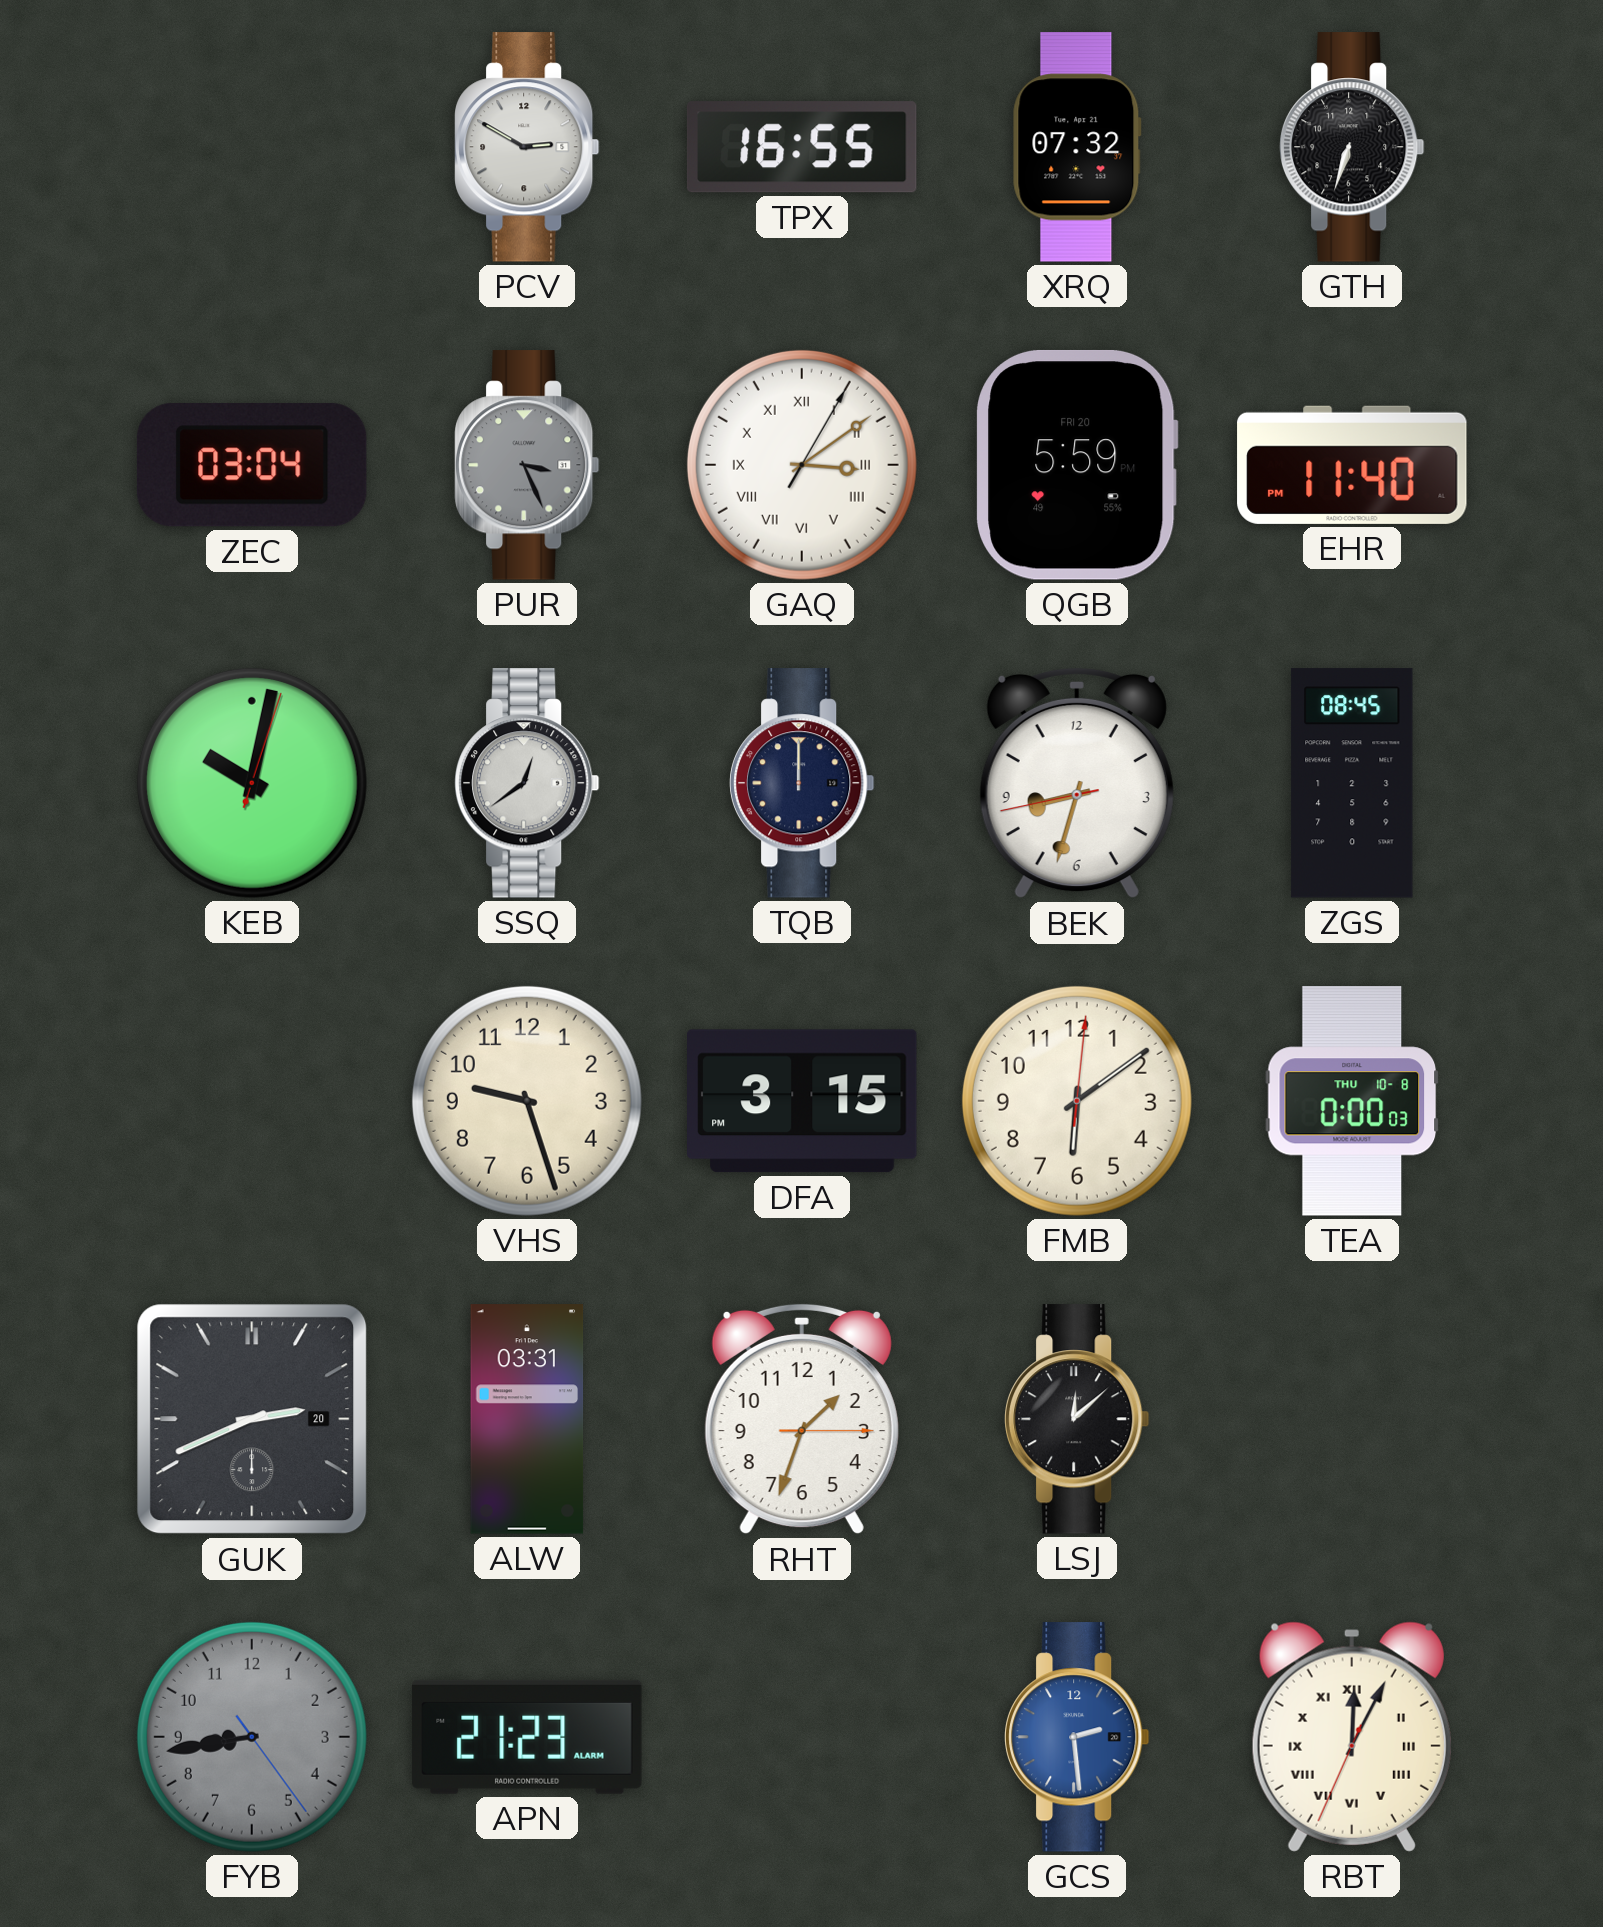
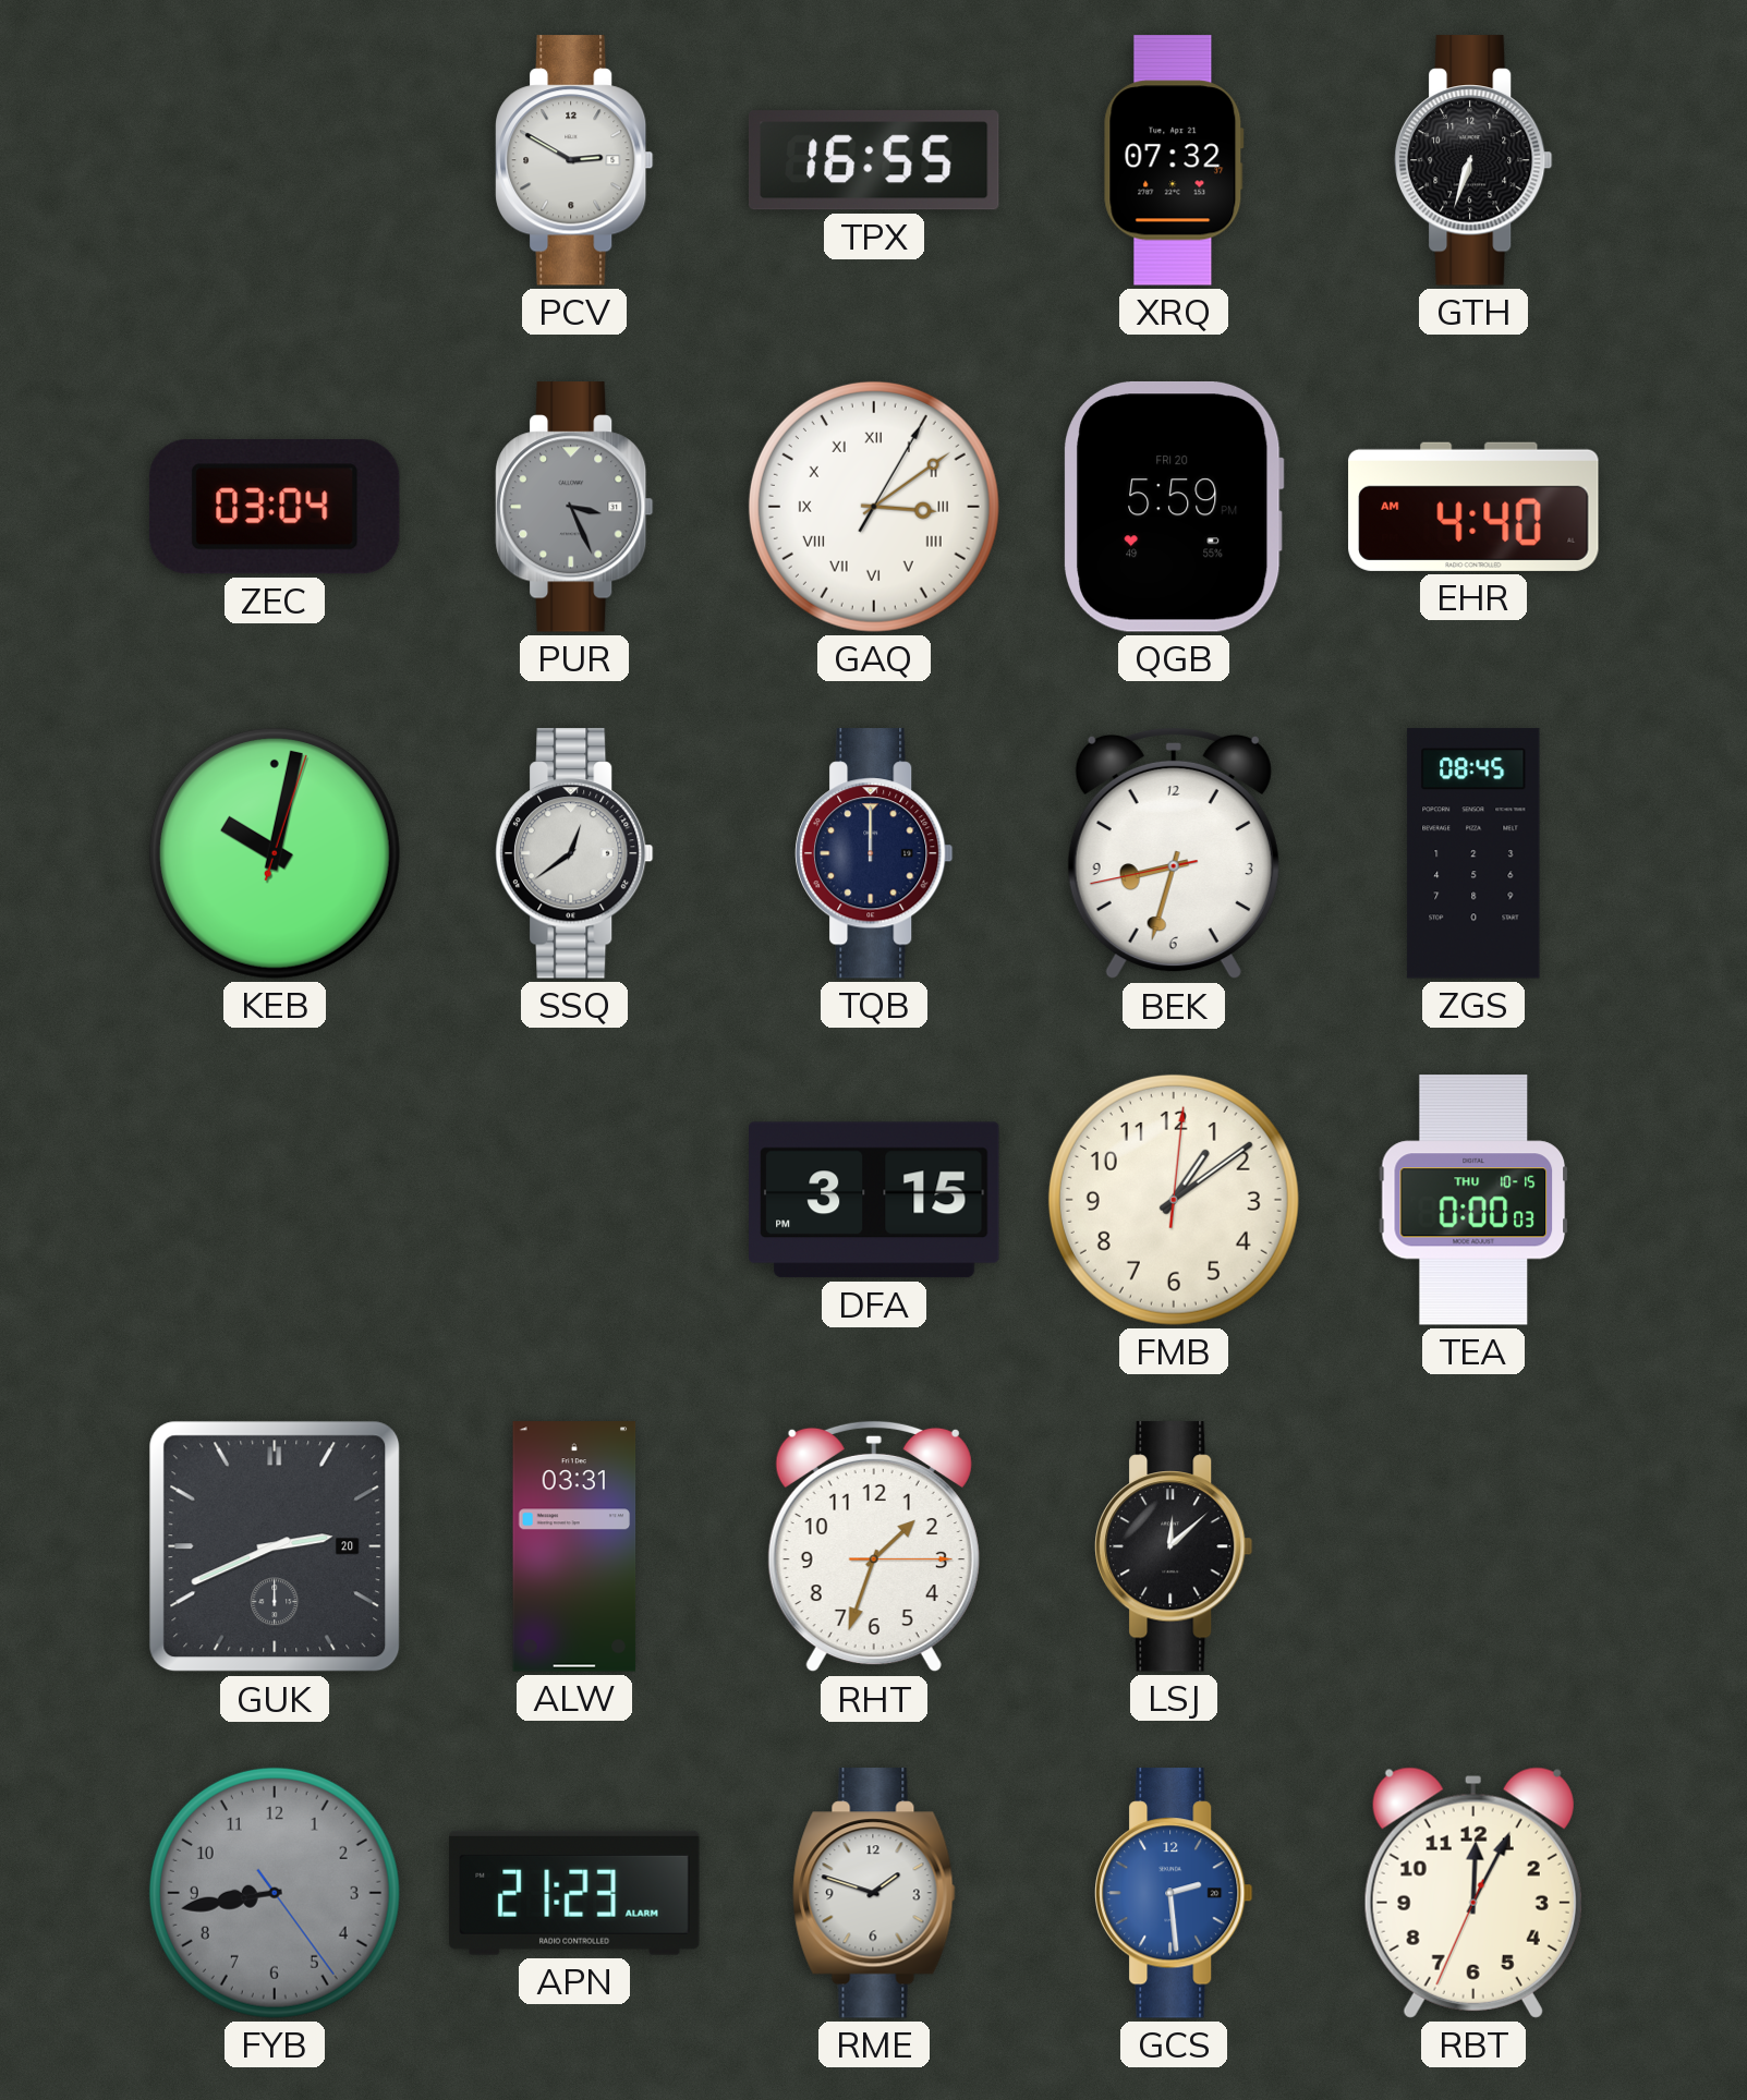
EHR: 11:40 -> 4:40 (1473, 507)
VHS: 9:27 -> none (527, 1101)
FMB: 6:09 -> 1:09 (1174, 1200)
TEA date: THU 10-8 -> THU 10-15 (1473, 1200)
RME: none -> 1:48 (874, 1893)
RBT numerals: Roman -> Arabic (1473, 1893)
